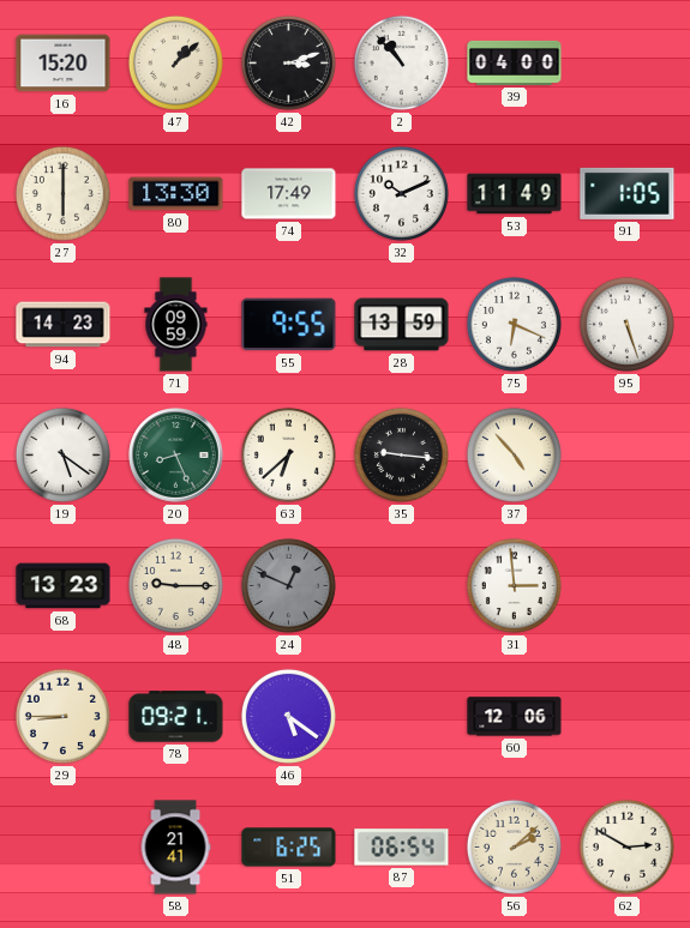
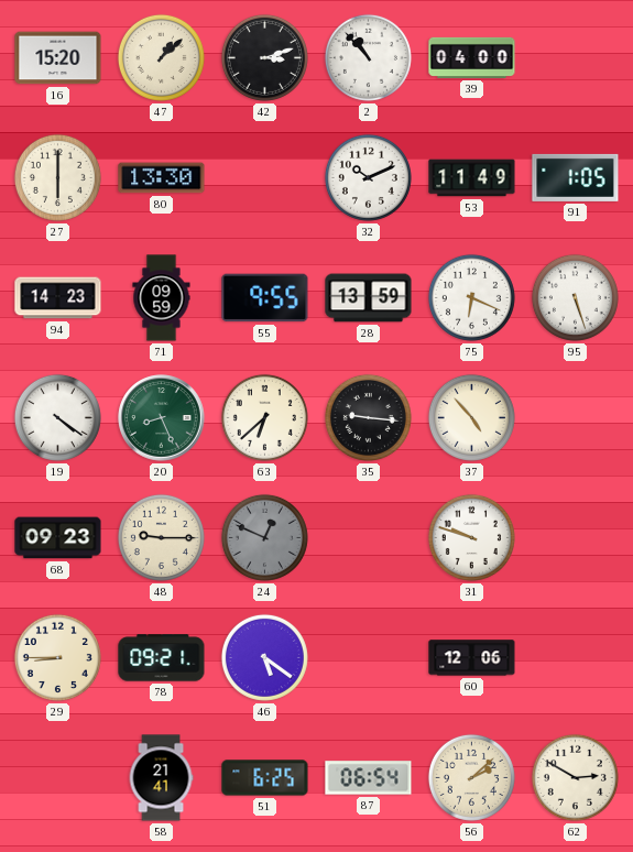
74: 17:49 -> none (289, 194)
19: 5:21 -> 4:21 (57, 417)
68: 13:23 -> 09:23 (58, 538)
31: 2:59 -> 9:48 (471, 537)
